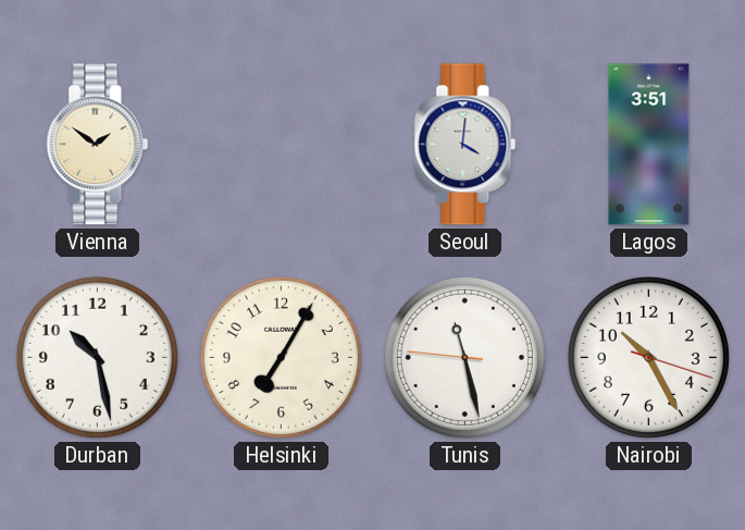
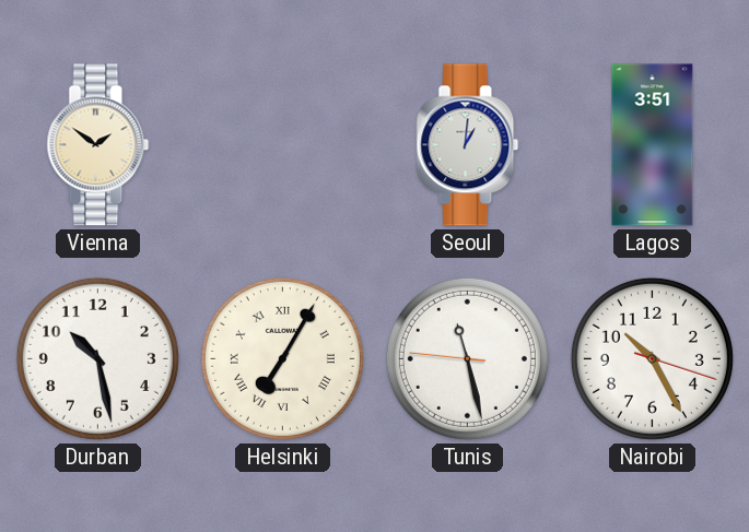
Seoul: 4:01 -> 1:01 (468, 145)
Helsinki numerals: Arabic -> Roman (282, 358)
